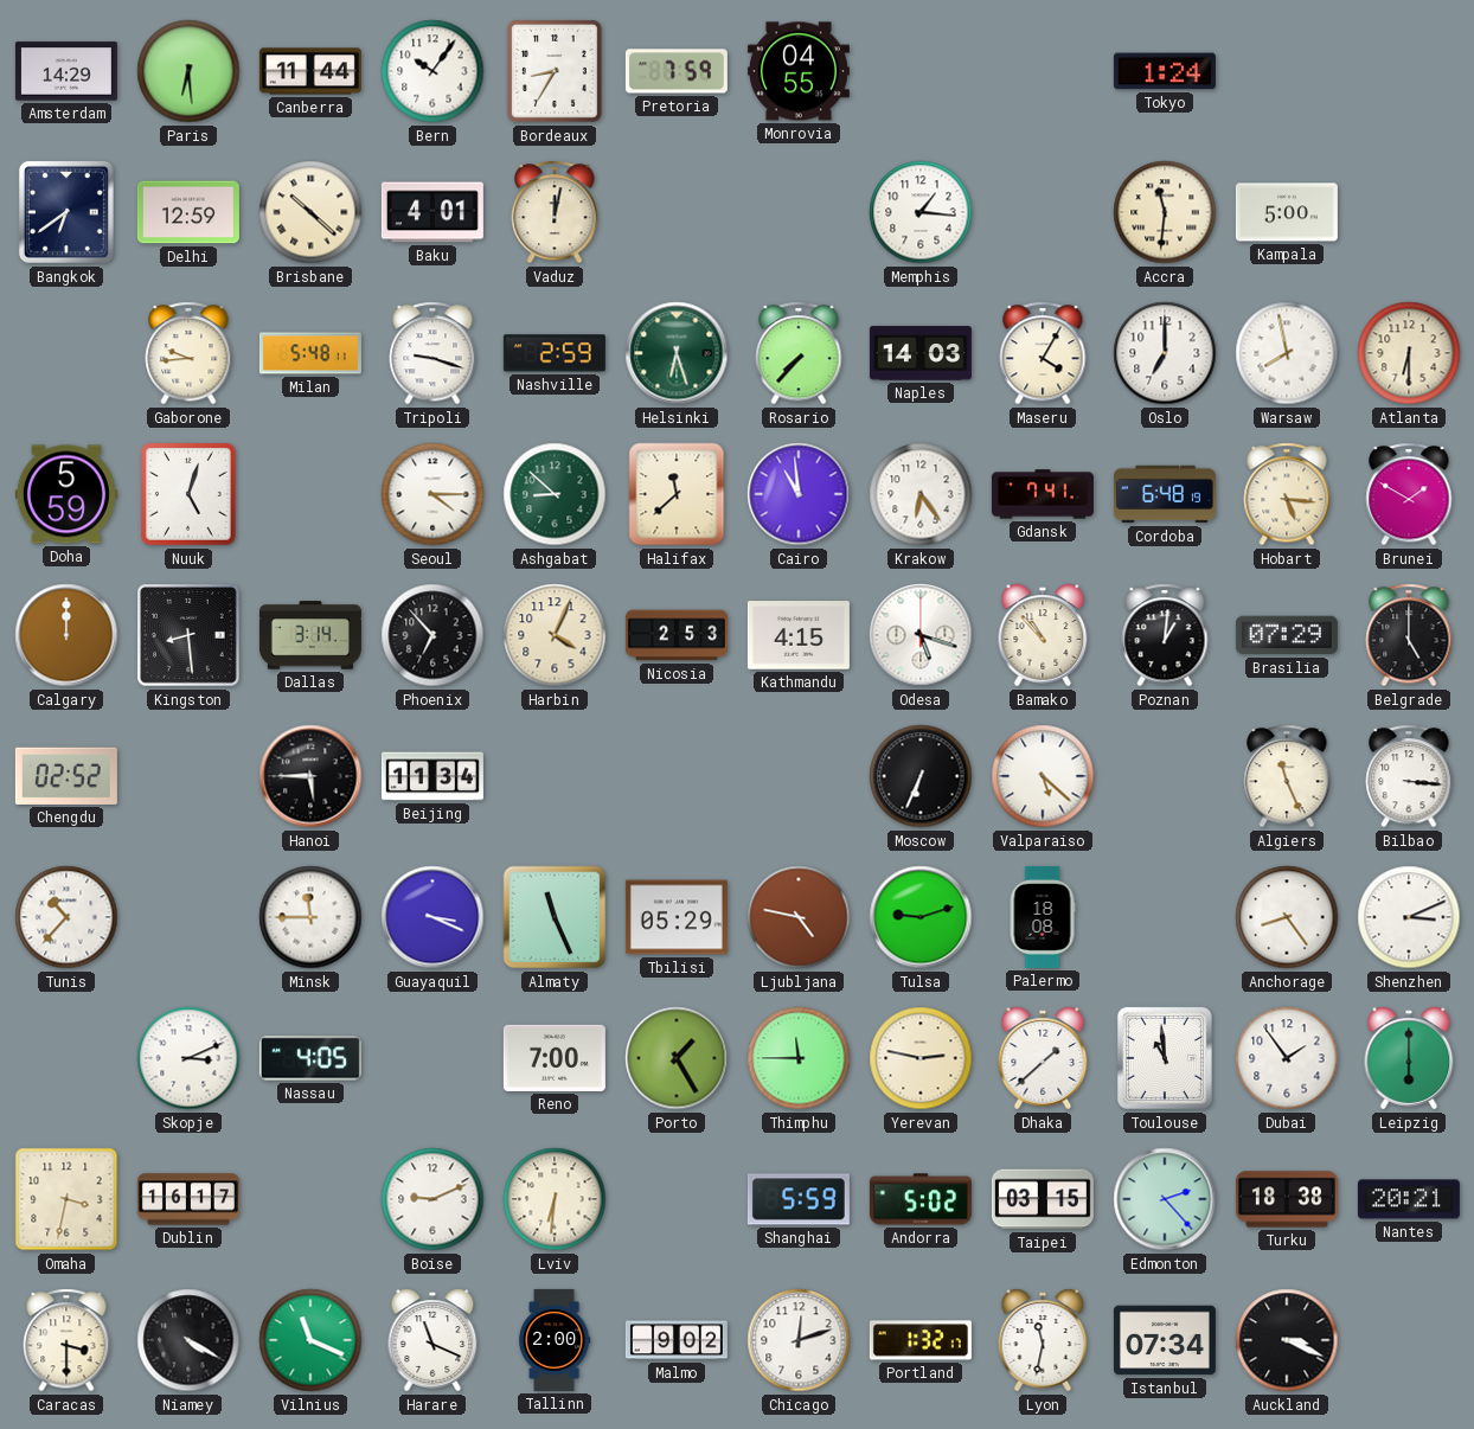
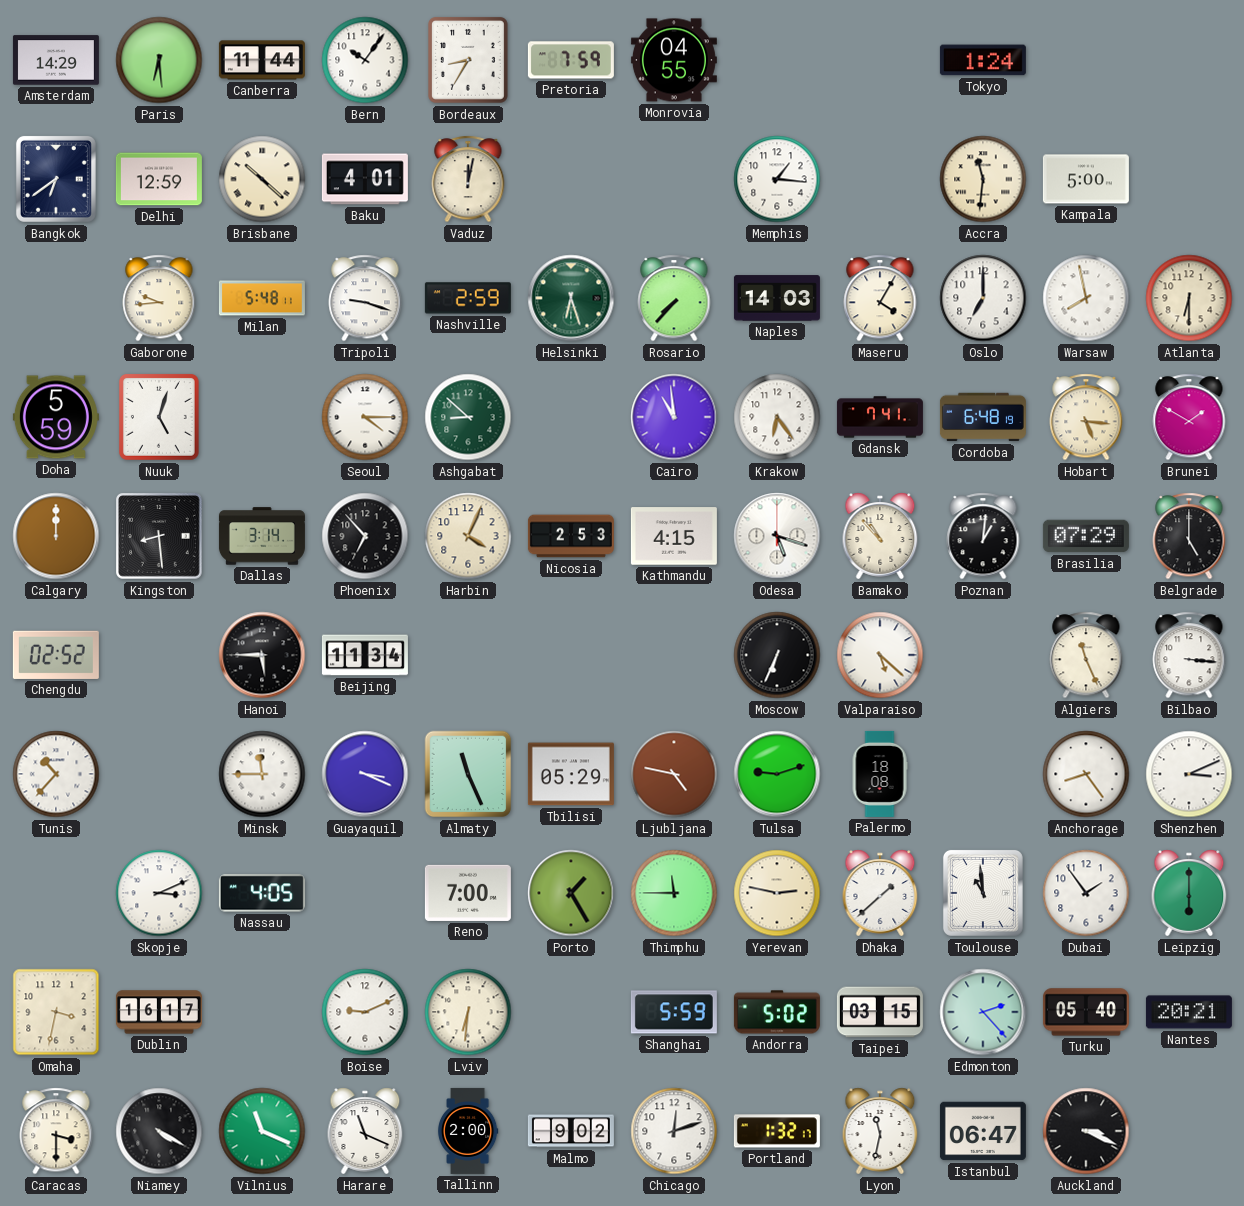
Halifax: 11:38 -> none (677, 494)
Turku: 18:38 -> 05:40 (1086, 1012)
Istanbul: 07:34 -> 06:47 (983, 1131)
